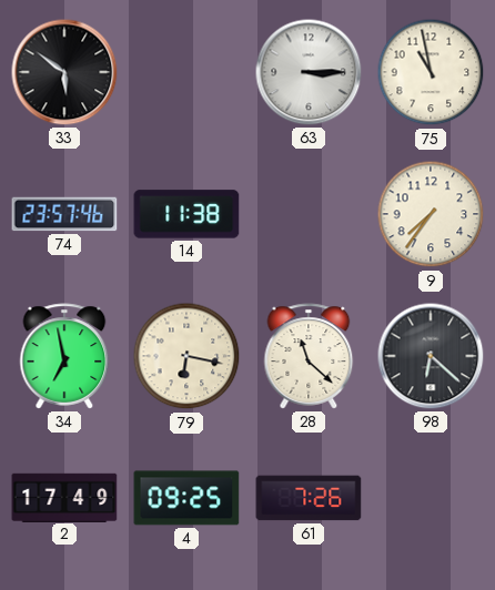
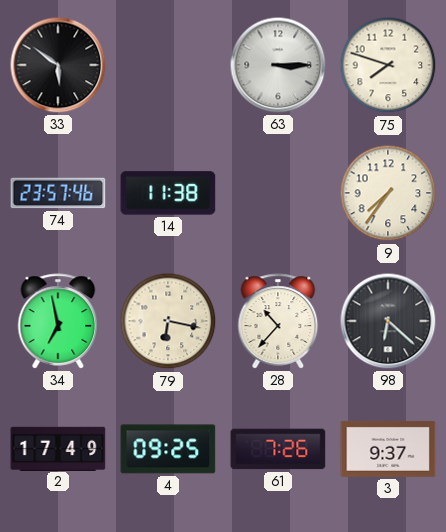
75: 10:58 -> 7:48 (388, 65)
28: 11:22 -> 10:37 (278, 321)
3: none -> 9:37 (388, 449)
